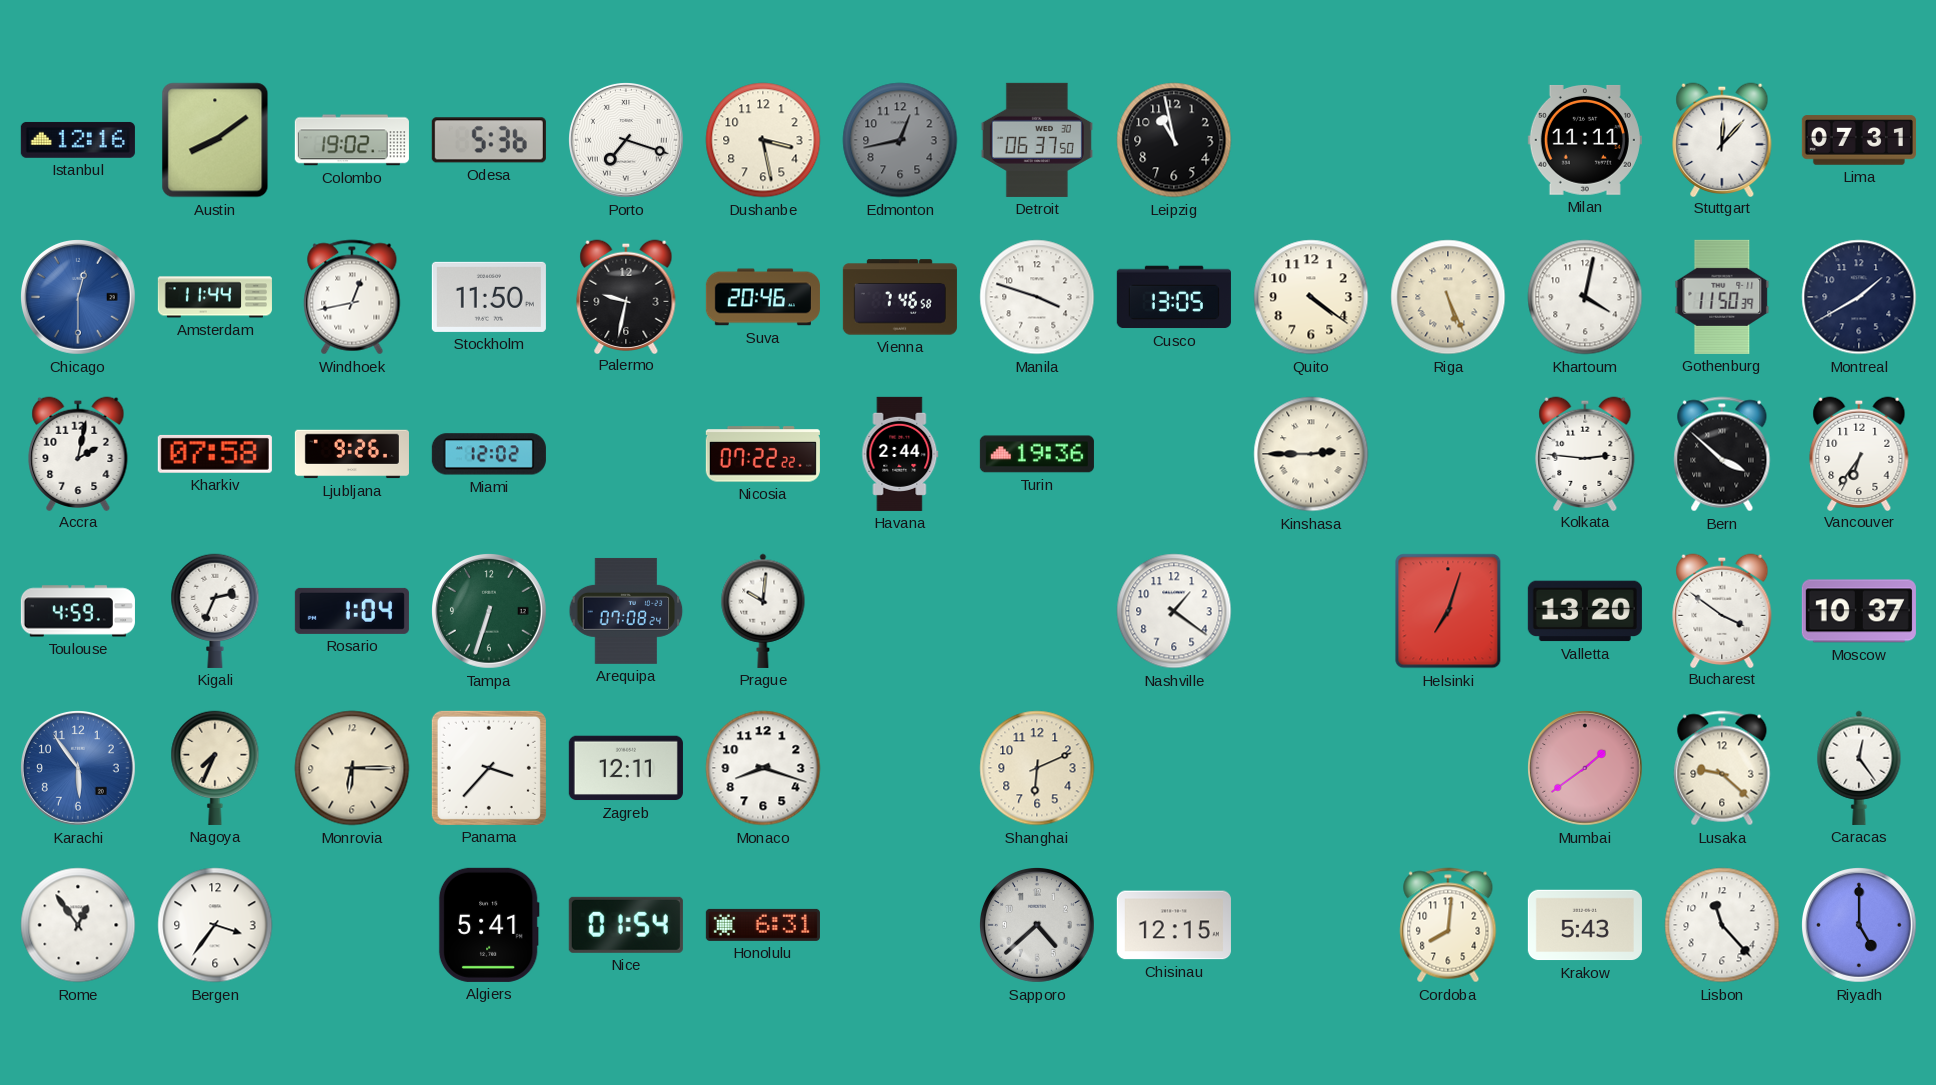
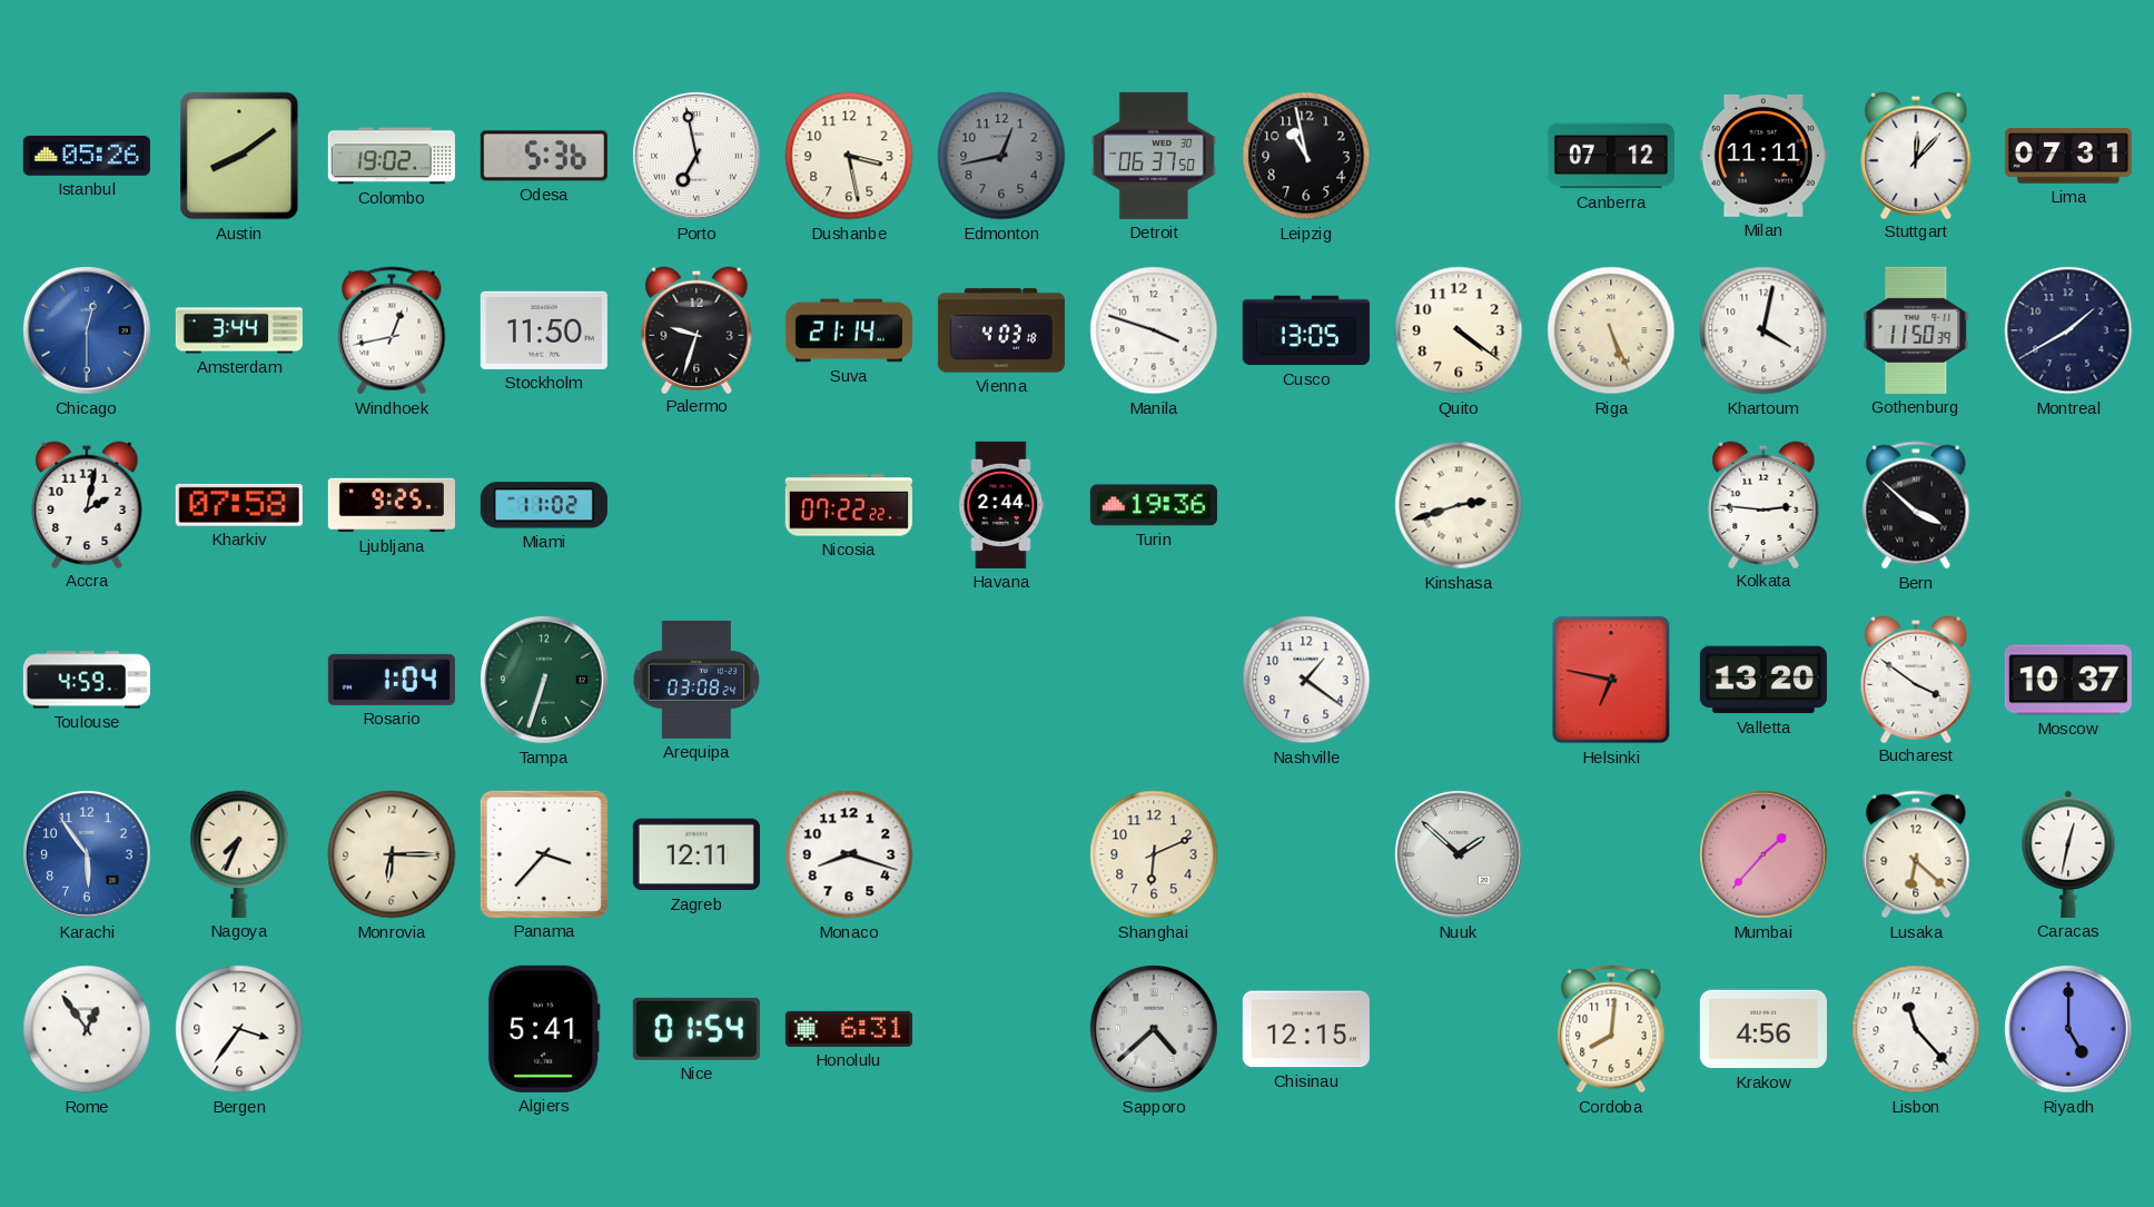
Istanbul: 12:16 -> 05:26 (87, 156)
Porto: 7:18 -> 6:58 (698, 157)
Canberra: none -> 07:12 (1611, 156)
Amsterdam: 11:44 -> 3:44 (239, 330)
Palermo: 9:32 -> 9:33 (696, 329)
Suva: 20:46 -> 21:14 (849, 330)
Vienna: 7:46 -> 4:03 (1001, 330)
Ljubljana: 9:26 -> 9:25 (392, 505)
Miami: 12:02 -> 11:02 (544, 505)
Kinshasa: 2:45 -> 2:42 (1459, 505)
Vancouver: 6:36 -> none (1859, 453)
Kigali: 2:34 -> none (215, 611)
Arequipa: 07:08 -> 03:08 (696, 680)
Prague: 10:01 -> none (763, 611)
Helsinki: 7:03 -> 6:47 (1611, 680)
Nuuk: none -> 1:52 (1460, 855)
Mumbai: 1:39 -> 1:37 (1765, 855)
Lusaka: 9:22 -> 6:22 (1916, 854)
Caracas: 12:24 -> 12:32 (2068, 854)
Krakow: 5:43 -> 4:56 (1763, 1029)
